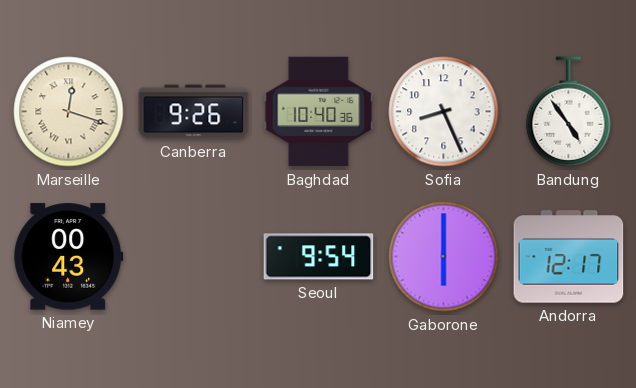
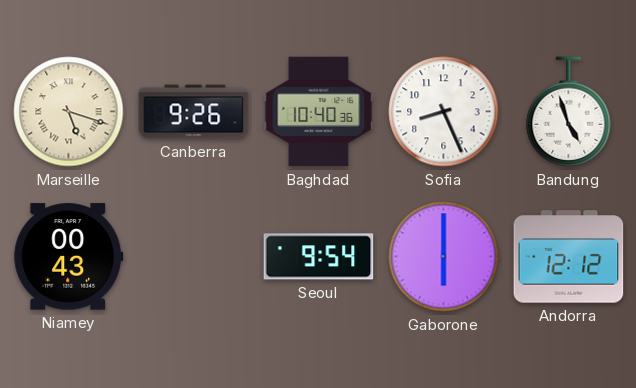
Marseille: 12:18 -> 5:18 (69, 112)
Bandung: 4:54 -> 4:57 (569, 112)
Andorra: 12:17 -> 12:12 (569, 257)
